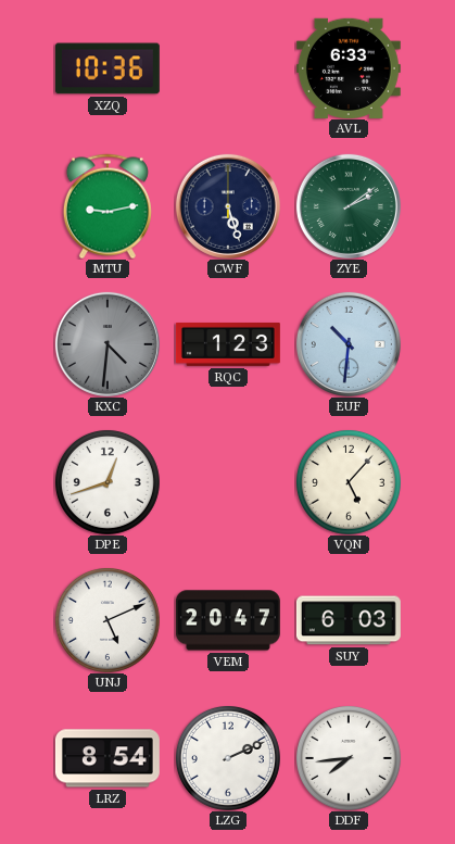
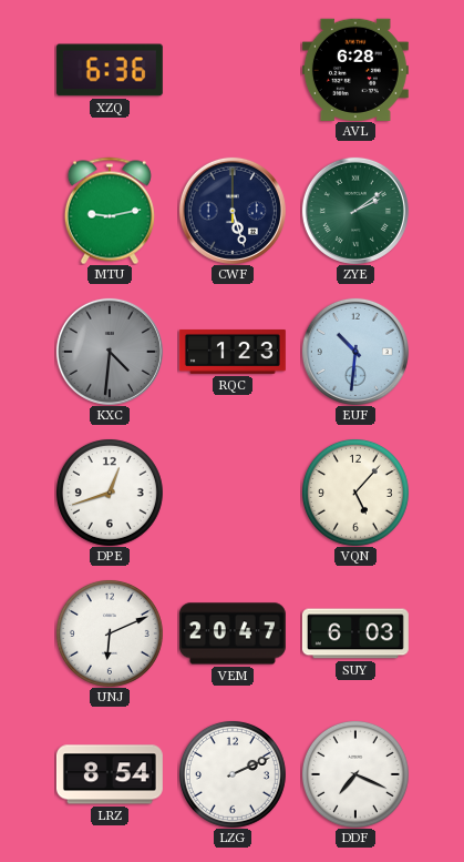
XZQ: 10:36 -> 6:36 (110, 70)
AVL: 6:33 -> 6:28 (355, 69)
UNJ: 5:11 -> 6:11 (110, 633)
DDF: 7:44 -> 7:19 (355, 774)
